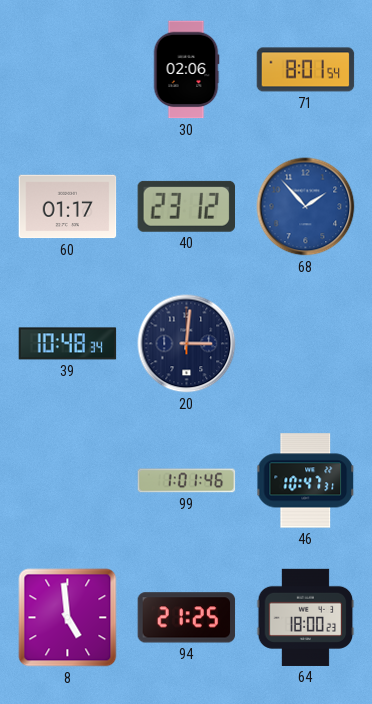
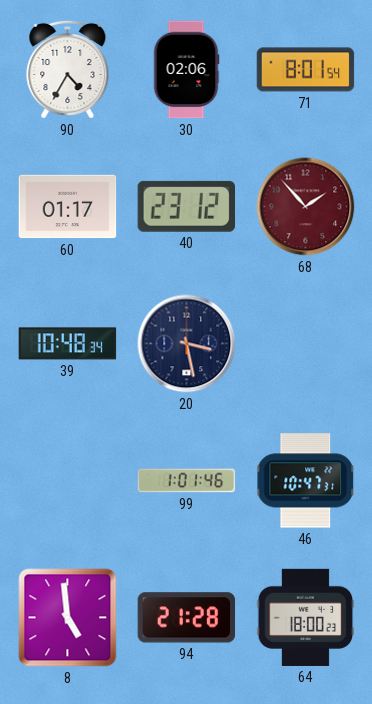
90: none -> 4:35 (68, 69)
68 dial: blue -> burgundy (306, 207)
20: 3:01 -> 3:28 (187, 344)
94: 21:25 -> 21:28 (187, 618)
